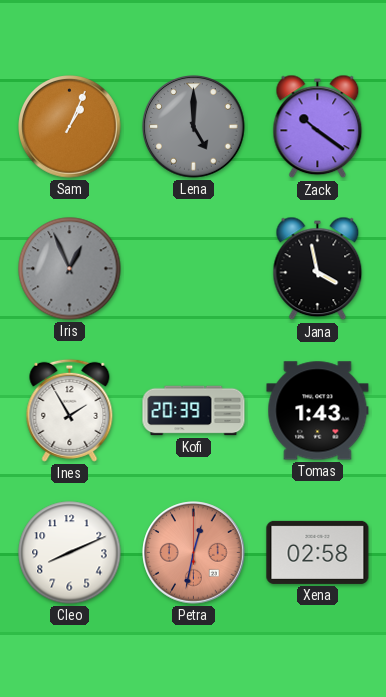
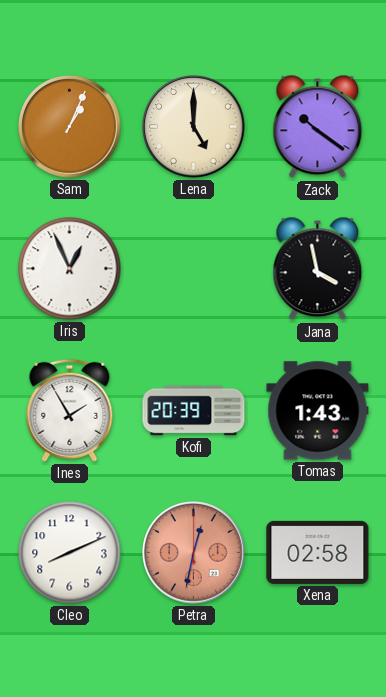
Lena dial: grey -> cream (194, 127)
Iris dial: grey -> white (70, 269)
